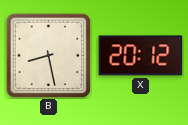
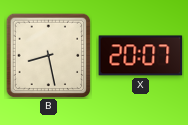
X: 20:12 -> 20:07 (141, 56)
